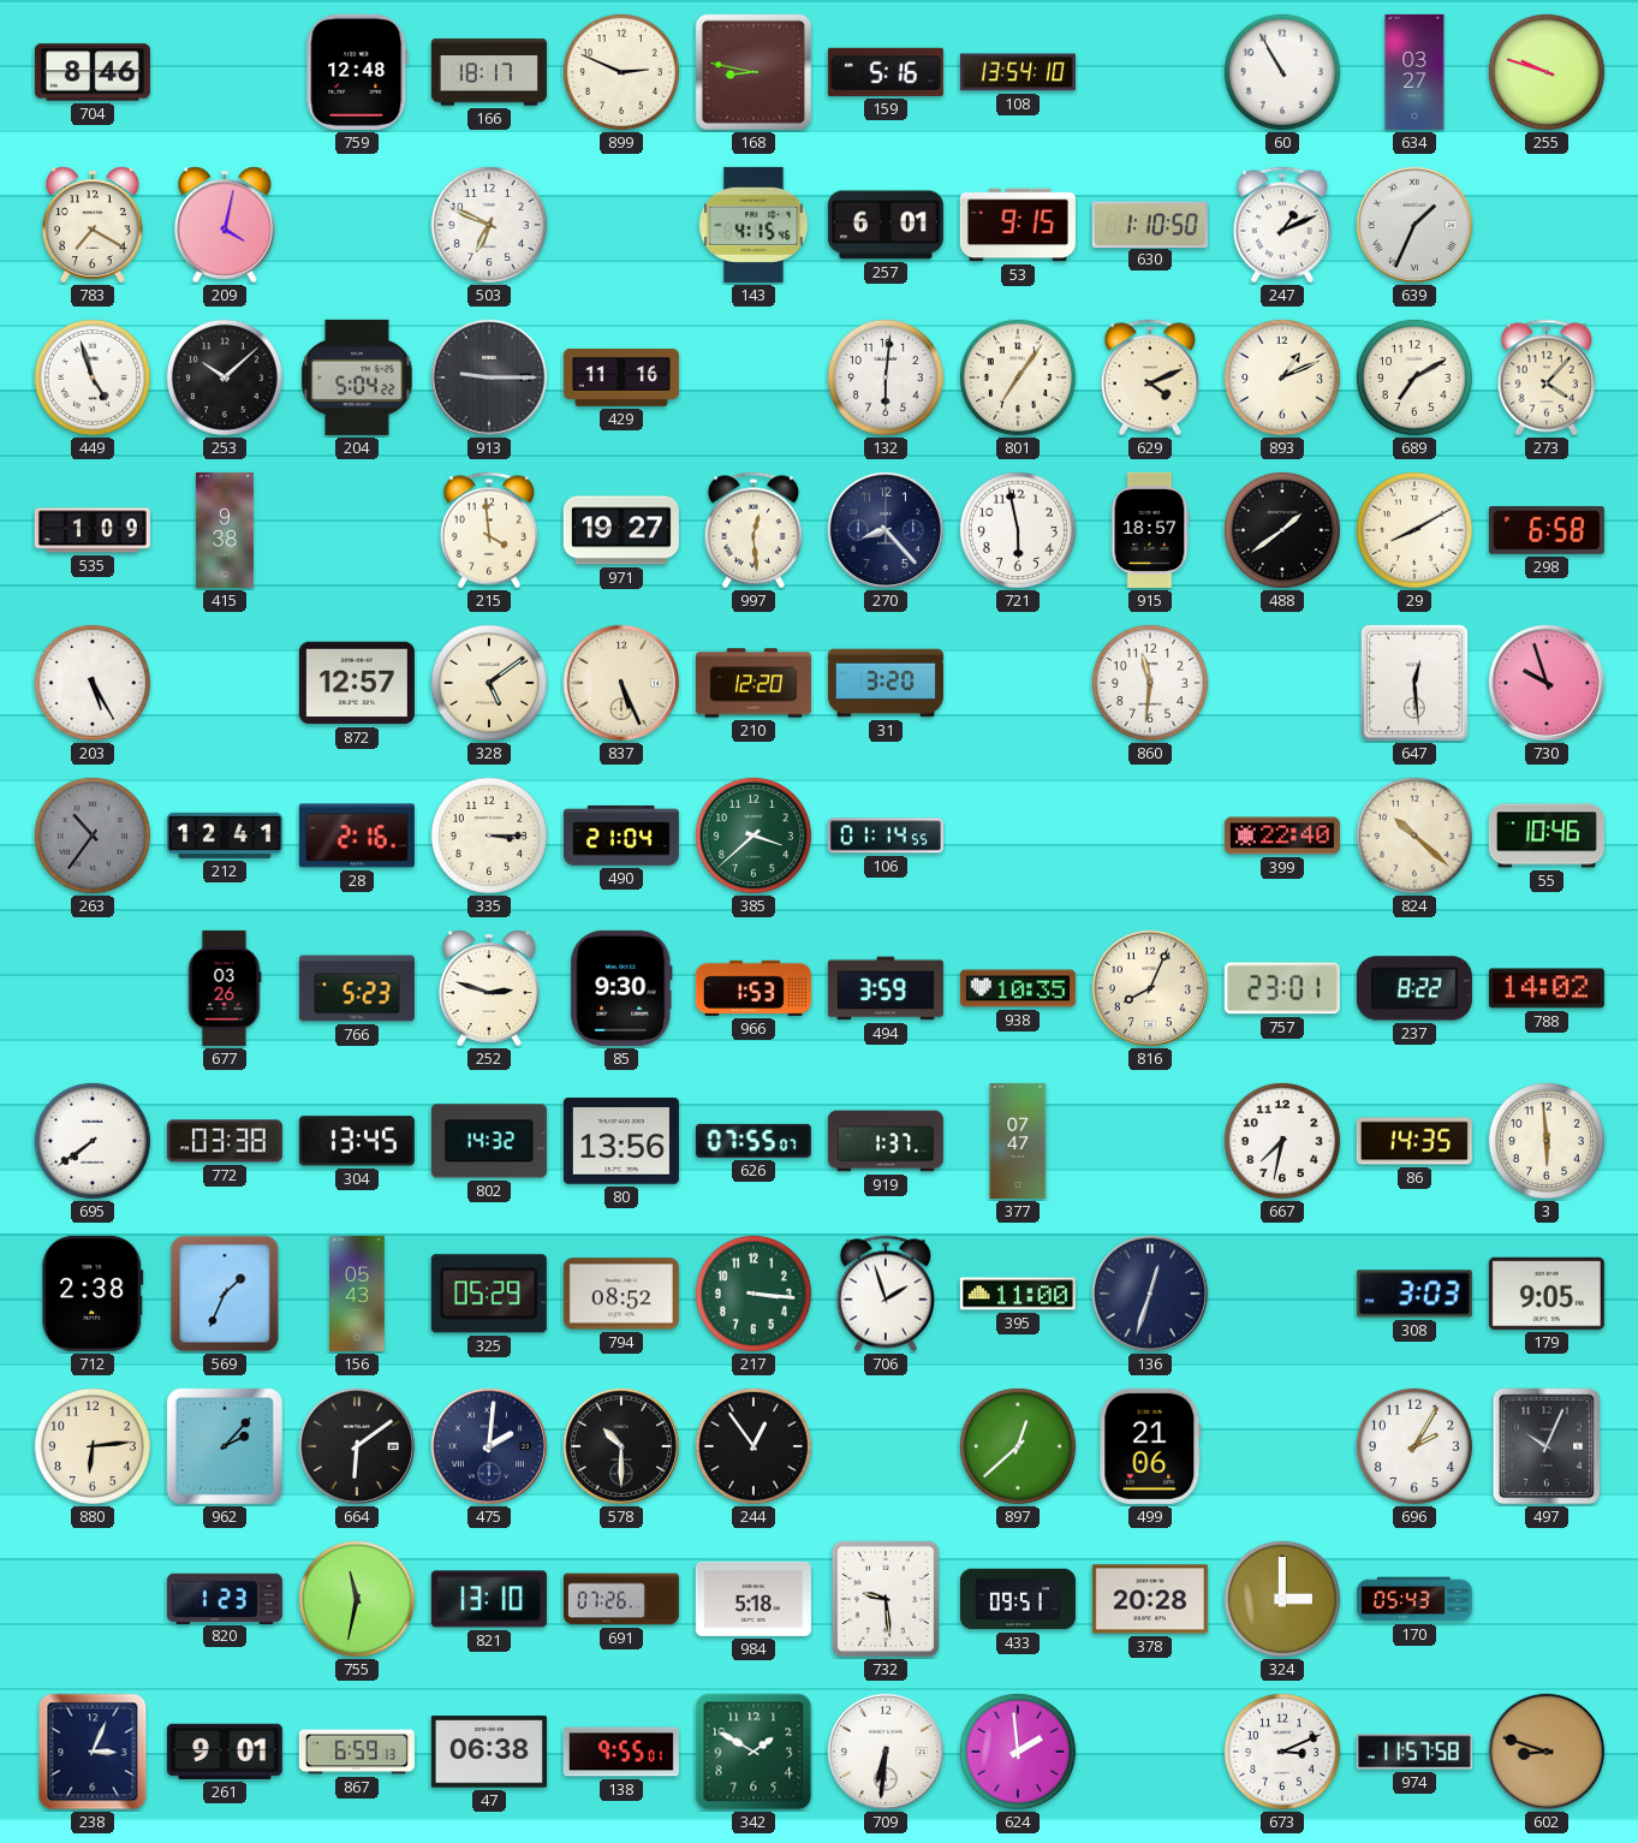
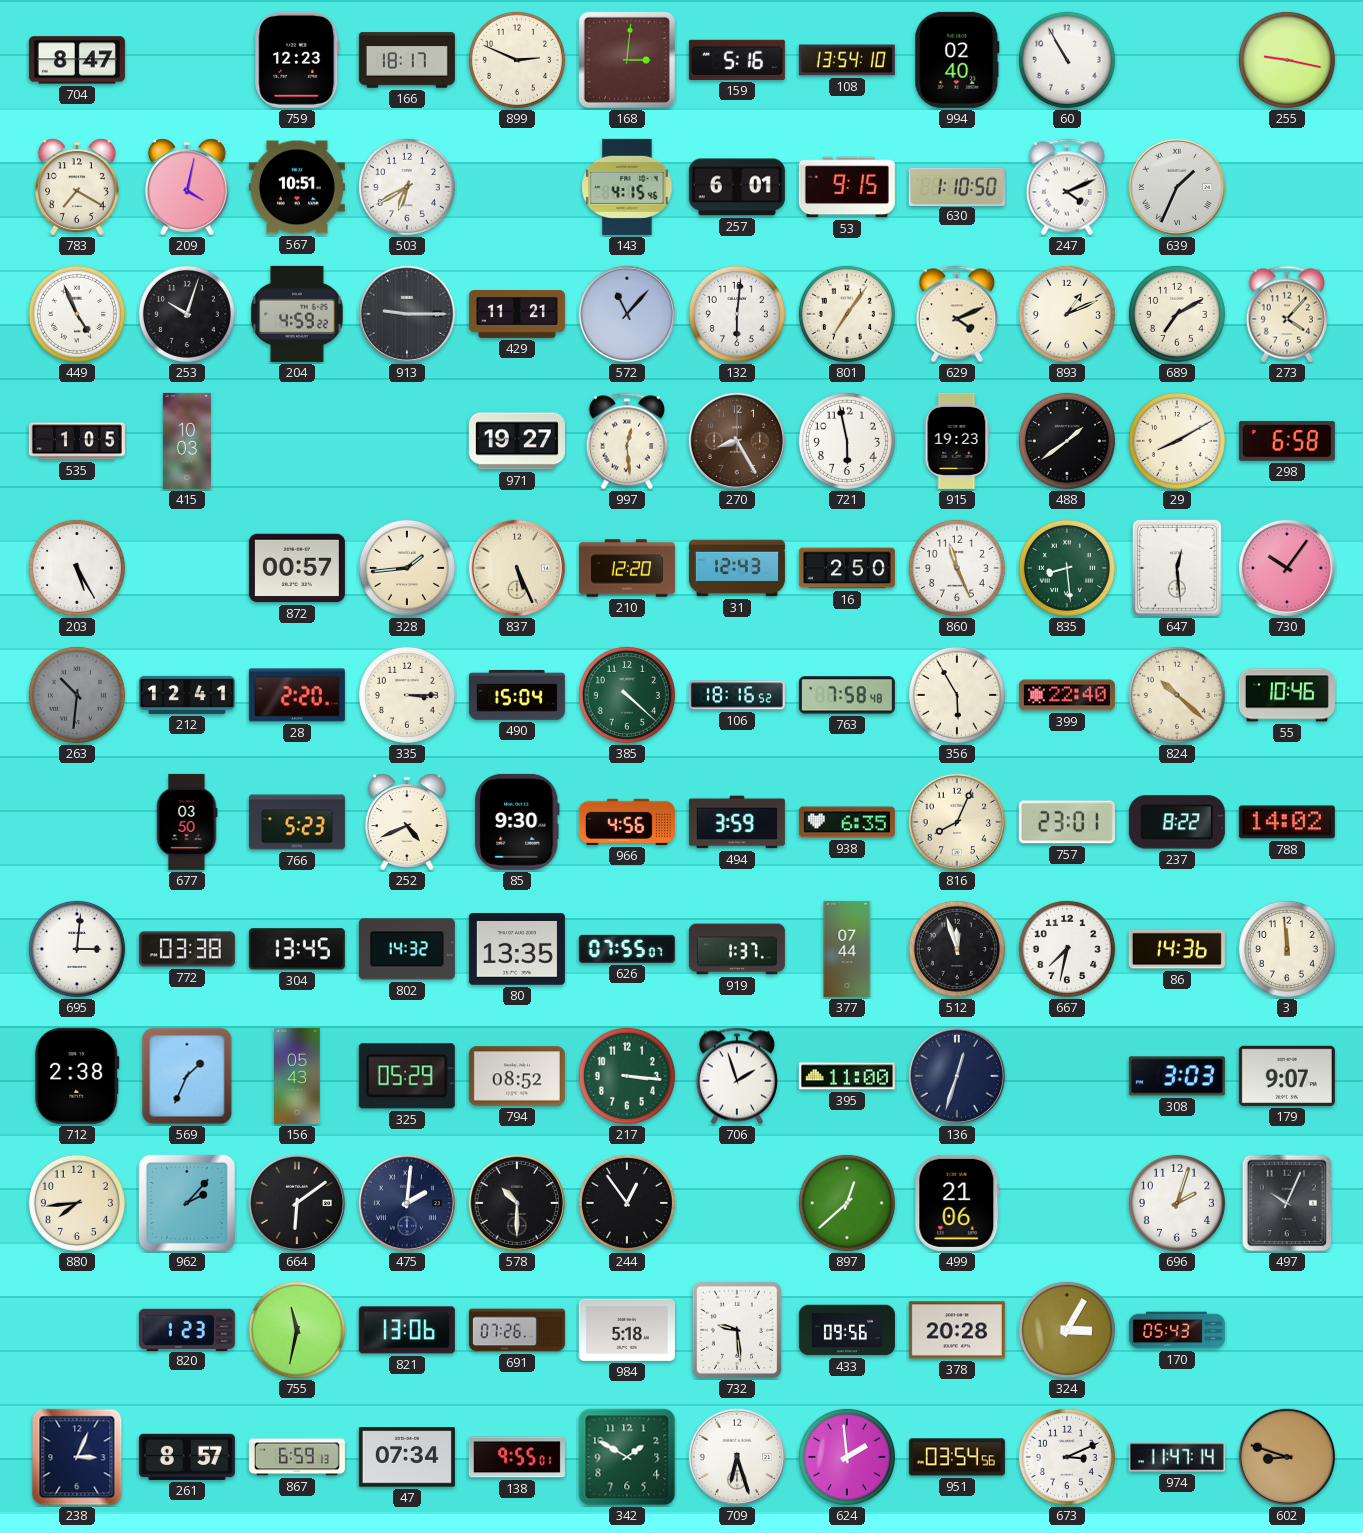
704: 8:46 -> 8:47 (77, 60)
759: 12:48 -> 12:23 (297, 60)
168: 8:47 -> 3:01 (627, 60)
994: none -> 02:40 (957, 60)
634: 03:27 -> none (1414, 72)
255: 9:48 -> 9:17 (1287, 60)
567: none -> 10:51 (297, 187)
503: 6:49 -> 6:40 (407, 187)
247: 1:11 -> 4:11 (1067, 187)
449: 4:57 -> 4:56 (77, 314)
253: 10:08 -> 10:03 (187, 314)
204: 5:04 -> 4:59 (297, 314)
429: 11:16 -> 11:21 (517, 314)
572: none -> 11:07 (627, 314)
535: 1:09 -> 1:05 (77, 441)
415: 9:38 -> 10:03 (187, 441)
215: 3:59 -> none (489, 530)
270: 8:23 -> 8:25 (737, 441)
270 dial: navy -> brown (737, 441)
915: 18:57 -> 19:23 (957, 441)
872: 12:57 -> 00:57 (297, 568)
328: 5:09 -> 1:44 (407, 568)
31: 3:20 -> 12:43 (737, 568)
16: none -> 2:50 (847, 568)
860: 11:31 -> 11:26 (957, 568)
835: none -> 8:29 (1067, 568)
730: 9:57 -> 10:06 (1287, 568)
263: 10:36 -> 10:31 (77, 695)
28: 2:16 -> 2:20 (297, 695)
490: 21:04 -> 15:04 (517, 695)
385: 3:38 -> 4:22 (627, 695)
106: 01:14 -> 18:16 (737, 695)
763: none -> 7:58 (847, 695)
356: none -> 5:55 (957, 695)
677: 03:26 -> 03:50 (187, 822)
252: 2:48 -> 4:41 (407, 822)
966: 1:53 -> 4:56 (627, 822)
938: 10:35 -> 6:35 (847, 822)
695: 7:39 -> 3:01 (77, 949)
80: 13:56 -> 13:35 (517, 949)
377: 07:47 -> 07:44 (847, 949)
512: none -> 11:57 (957, 949)
86: 14:35 -> 14:36 (1177, 949)
3: 5:59 -> 11:59 (1287, 949)
179: 9:05 -> 9:07 (1287, 1076)
880: 6:14 -> 7:44 (77, 1203)
696: 2:05 -> 2:03 (1177, 1203)
821: 13:10 -> 13:06 (407, 1330)
433: 09:51 -> 09:56 (847, 1330)
324: 3:00 -> 3:05 (1067, 1330)
261: 9:01 -> 8:57 (187, 1457)
47: 06:38 -> 07:34 (407, 1457)
709: 6:31 -> 6:27 (737, 1457)
951: none -> 03:54 (957, 1457)
974: 11:57 -> 11:47 (1177, 1457)
